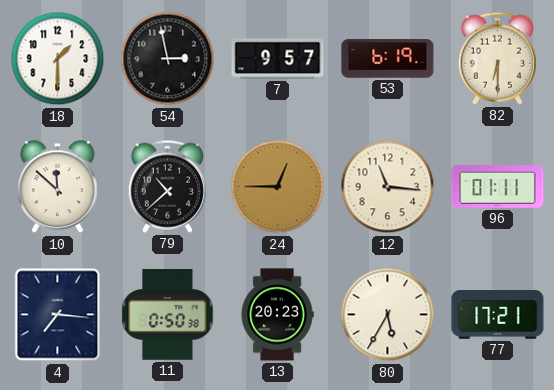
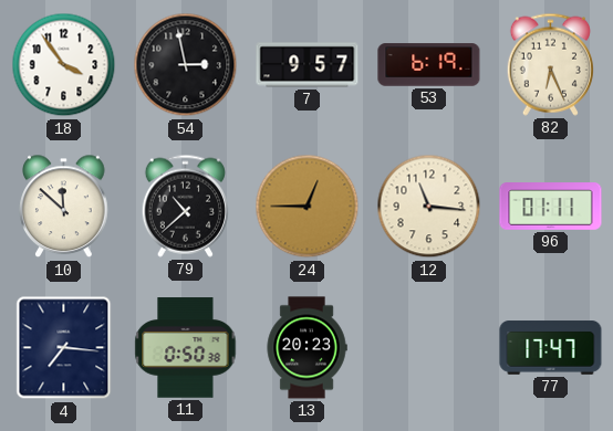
18: 1:30 -> 3:54 (64, 65)
82: 6:30 -> 6:26 (550, 64)
80: 5:35 -> none (388, 315)
77: 17:21 -> 17:47 (551, 348)
